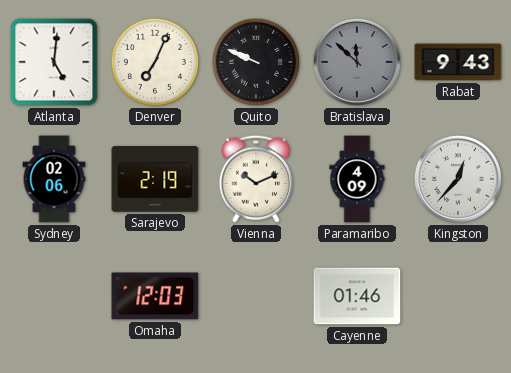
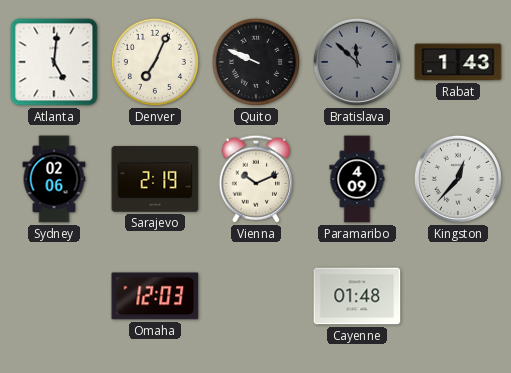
Rabat: 9:43 -> 1:43 (458, 62)
Cayenne: 01:46 -> 01:48 (357, 296)
